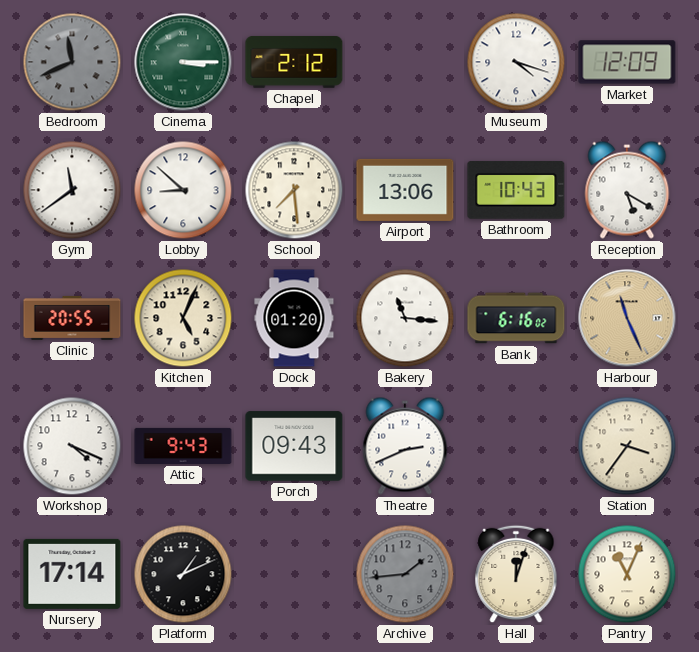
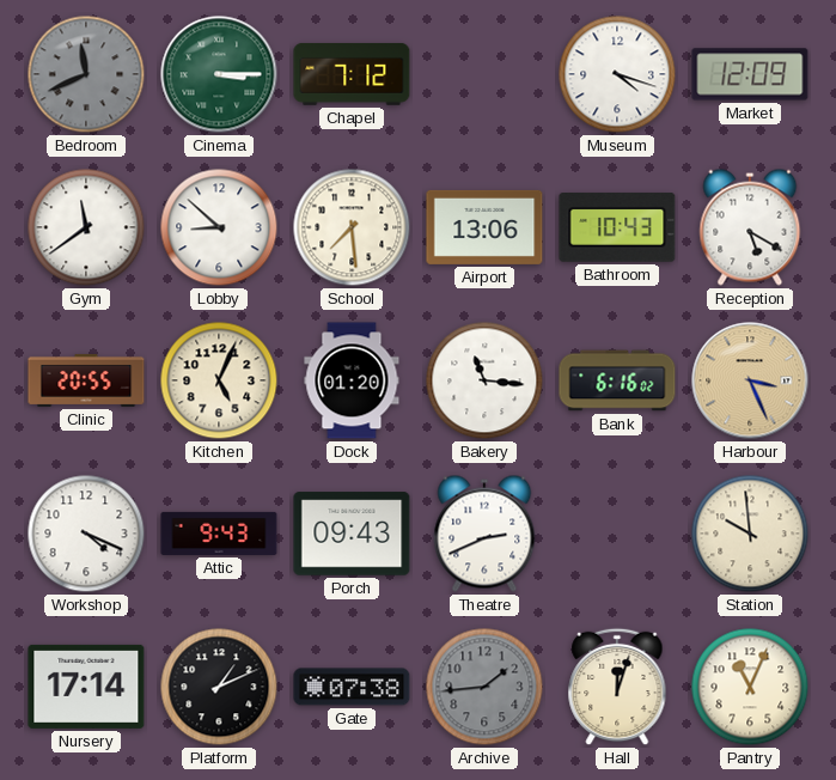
Chapel: 2:12 -> 7:12 (352, 74)
Harbour: 11:26 -> 3:26 (750, 380)
Station: 3:36 -> 9:59 (750, 534)
Gate: none -> 07:38 (352, 687)
